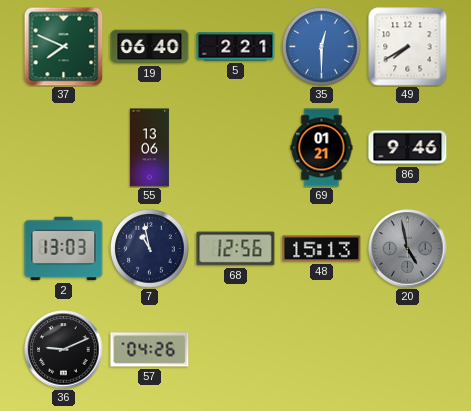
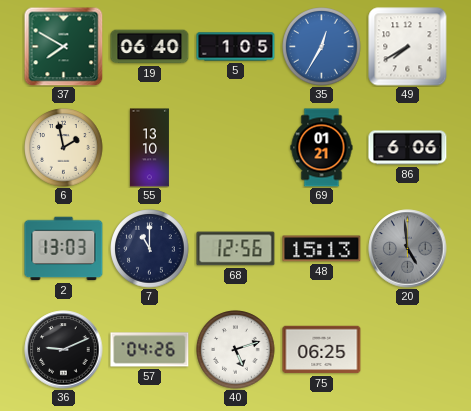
37: 7:49 -> 7:50 (63, 46)
5: 2:21 -> 1:05 (236, 47)
35: 12:30 -> 12:35 (322, 47)
6: none -> 1:58 (64, 148)
55: 13:06 -> 13:10 (149, 148)
86: 9:46 -> 6:06 (408, 148)
7: 10:58 -> 11:00 (150, 249)
20: 4:58 -> 4:59 (408, 249)
40: none -> 5:12 (236, 350)
75: none -> 06:25 (322, 350)
